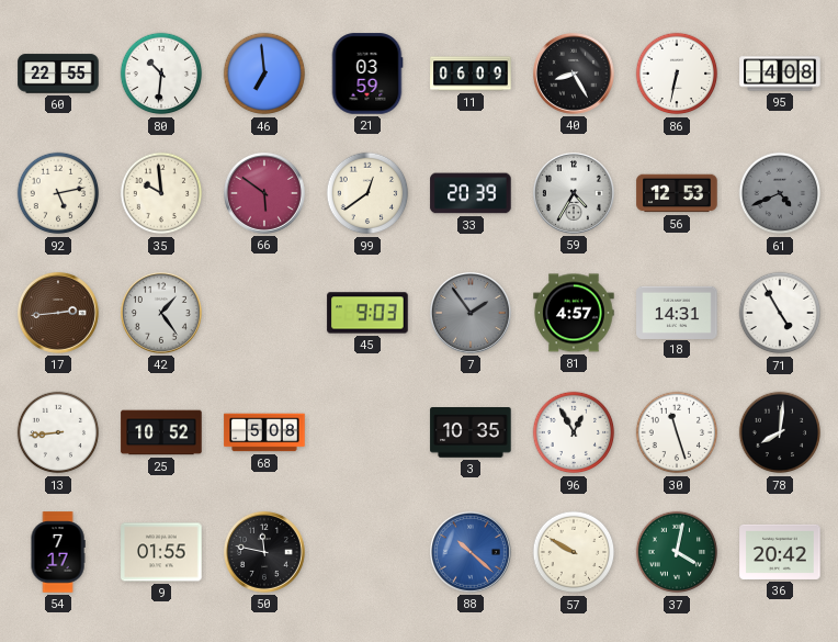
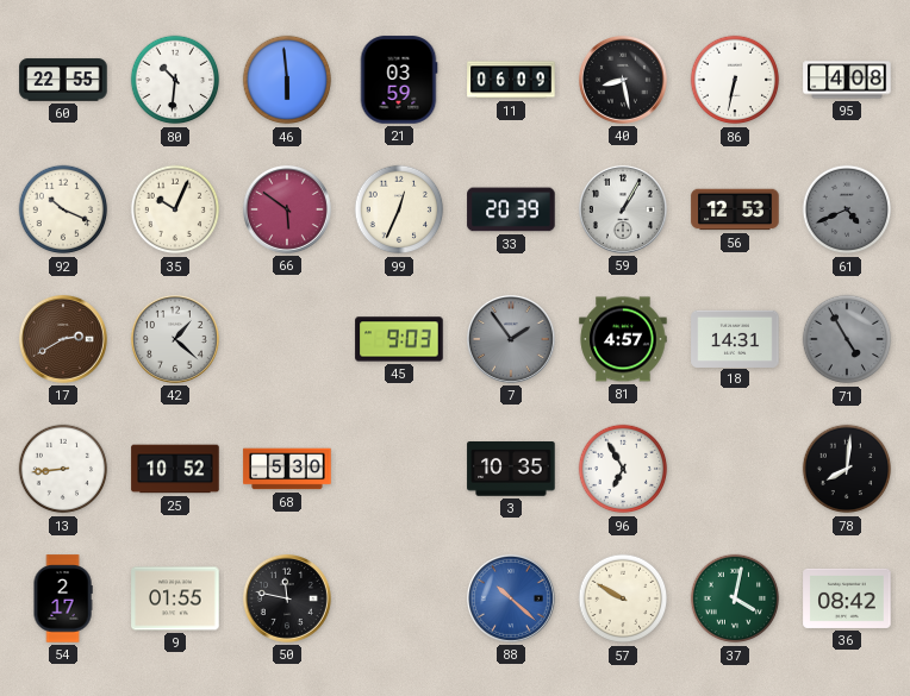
46: 6:59 -> 5:59 (287, 80)
40: 8:25 -> 8:28 (623, 80)
92: 5:13 -> 10:19 (63, 209)
35: 9:59 -> 10:04 (175, 209)
99: 12:39 -> 12:34 (399, 209)
59: 4:35 -> 1:05 (623, 209)
17: 2:44 -> 2:40 (63, 339)
42: 1:24 -> 1:22 (175, 339)
71 dial: white -> grey (847, 339)
68: 5:08 -> 5:30 (287, 469)
96: 12:55 -> 6:55 (623, 469)
30: 11:27 -> none (677, 432)
54: 7:17 -> 2:17 (63, 598)
36: 20:42 -> 08:42 (847, 598)
